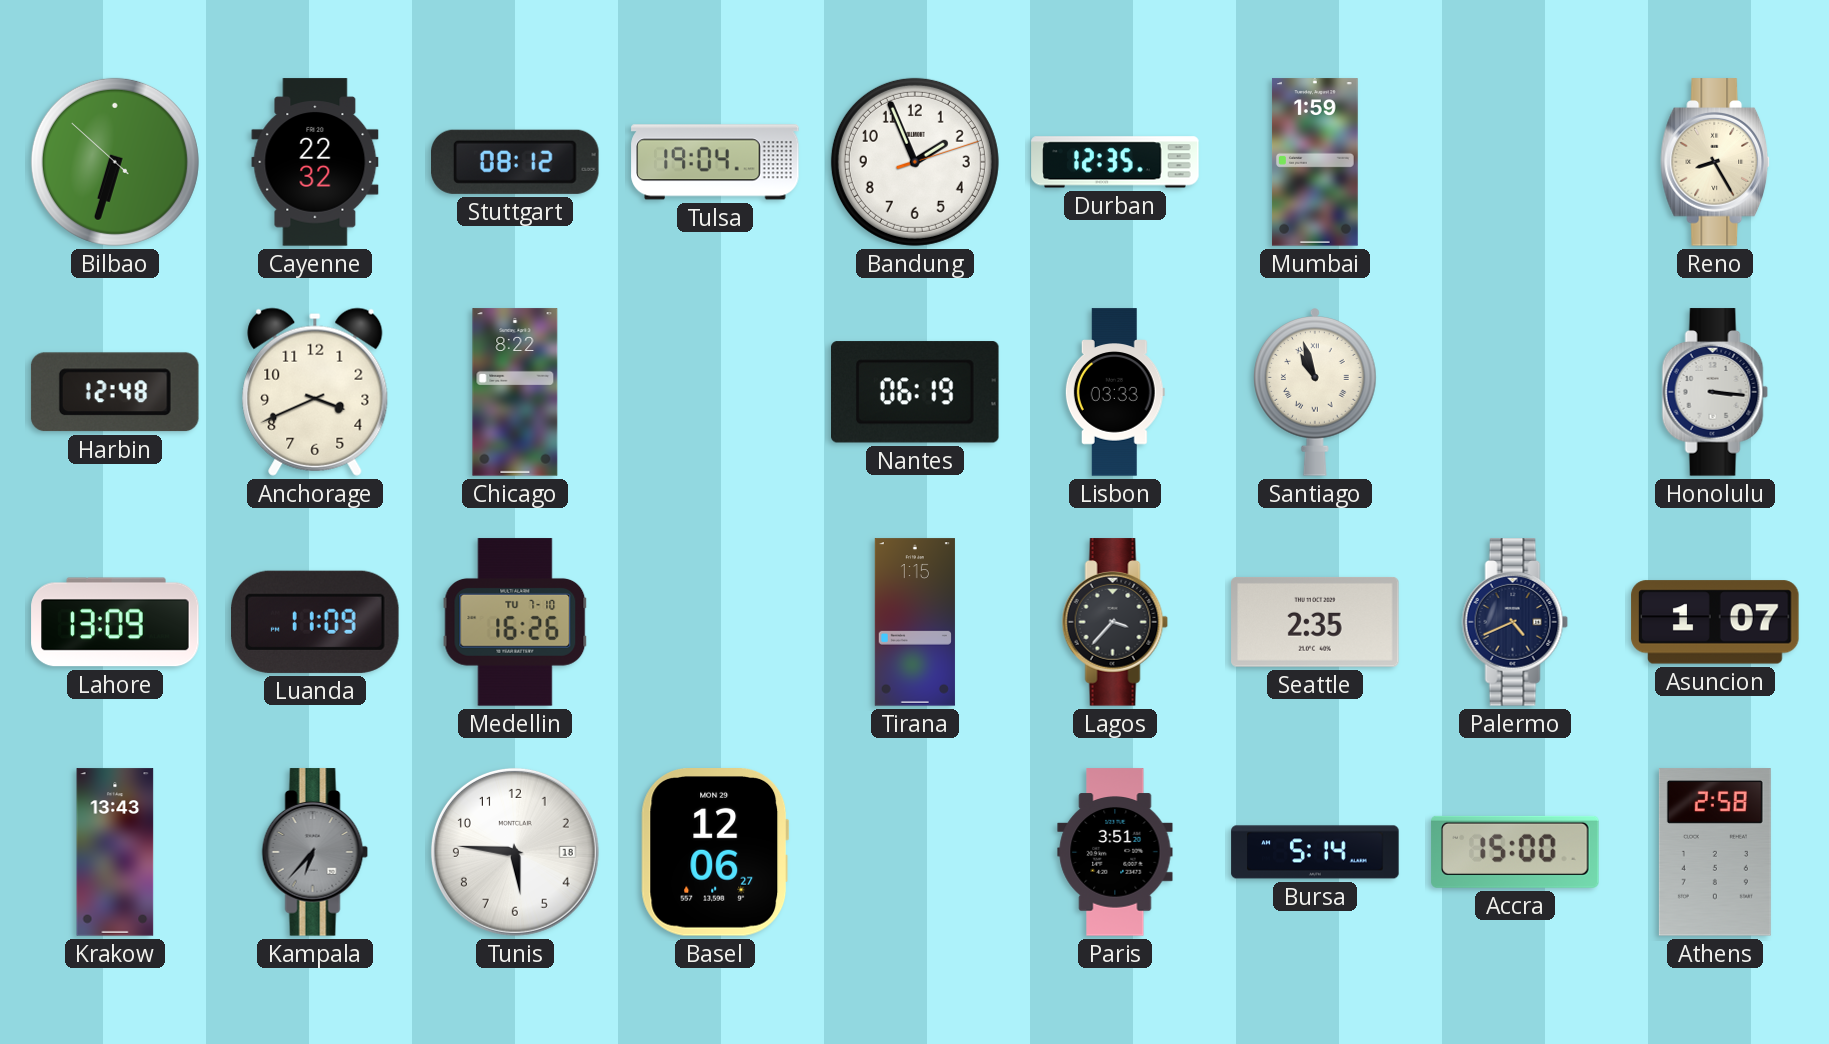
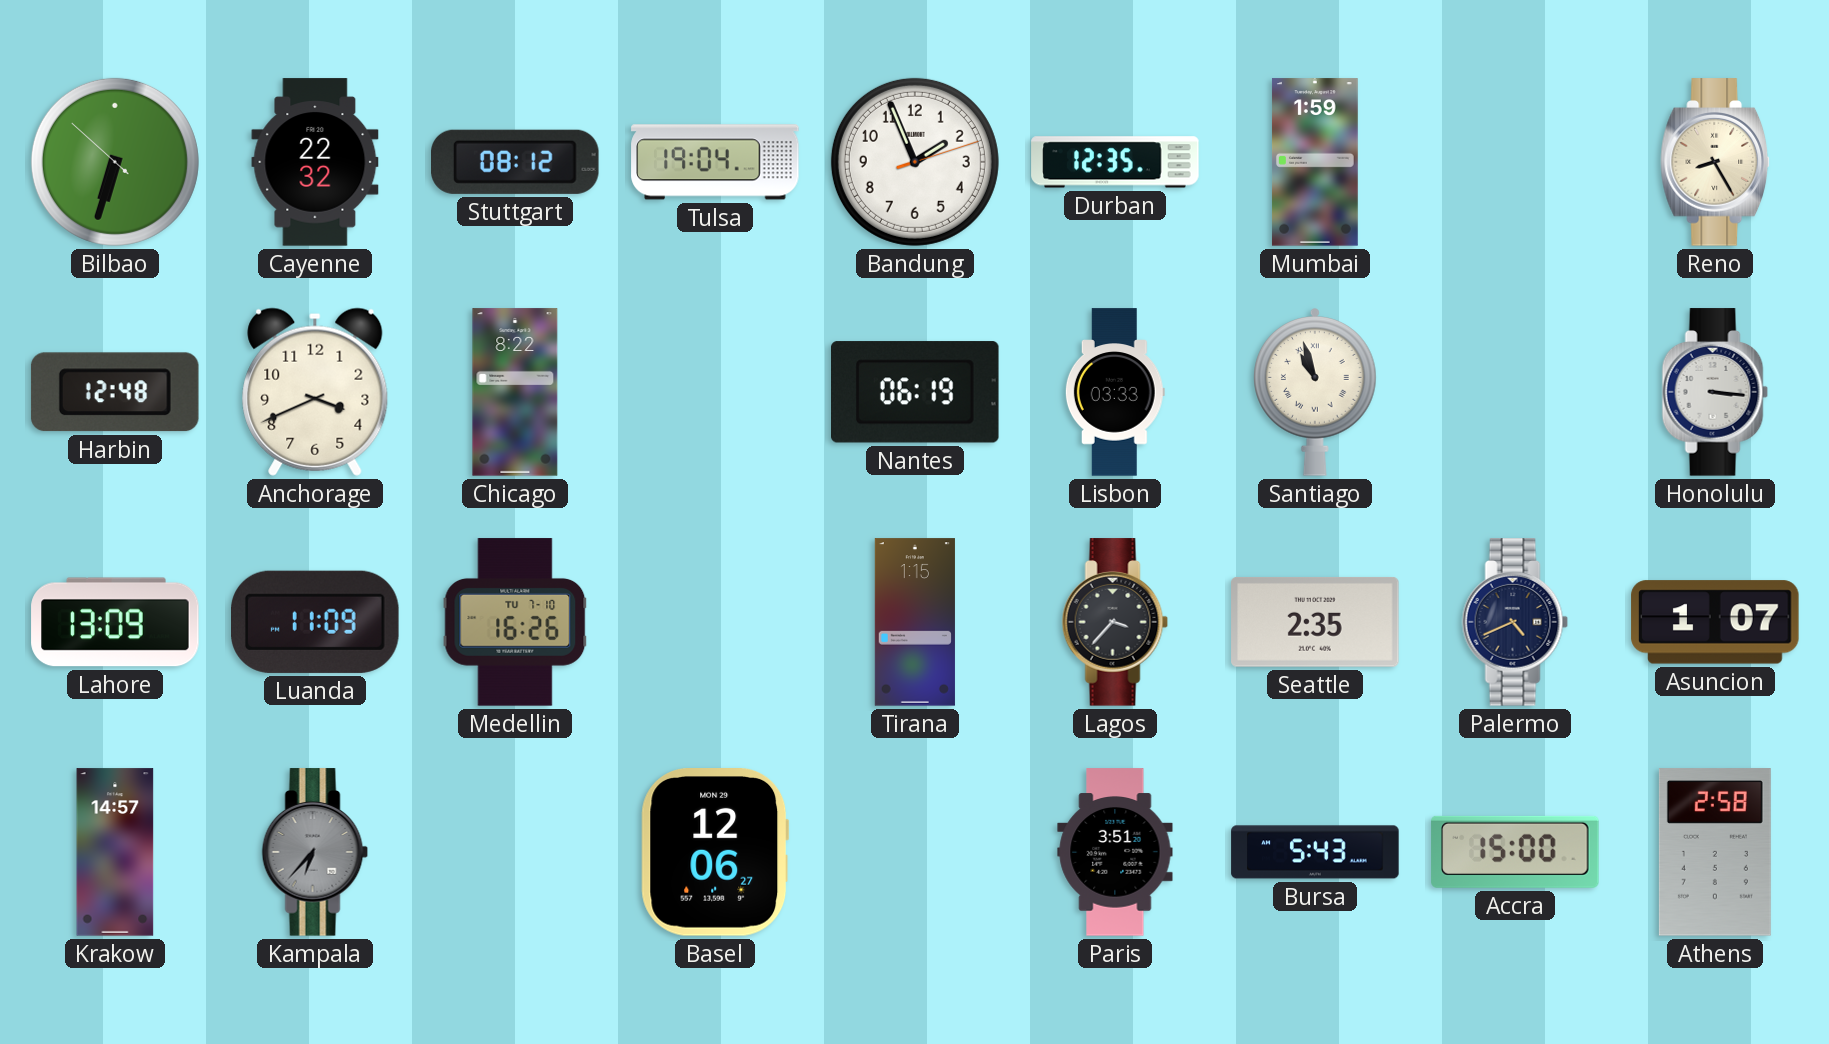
Krakow: 13:43 -> 14:57 (115, 852)
Tunis: 5:46 -> none (515, 852)
Bursa: 5:14 -> 5:43 (1315, 852)
